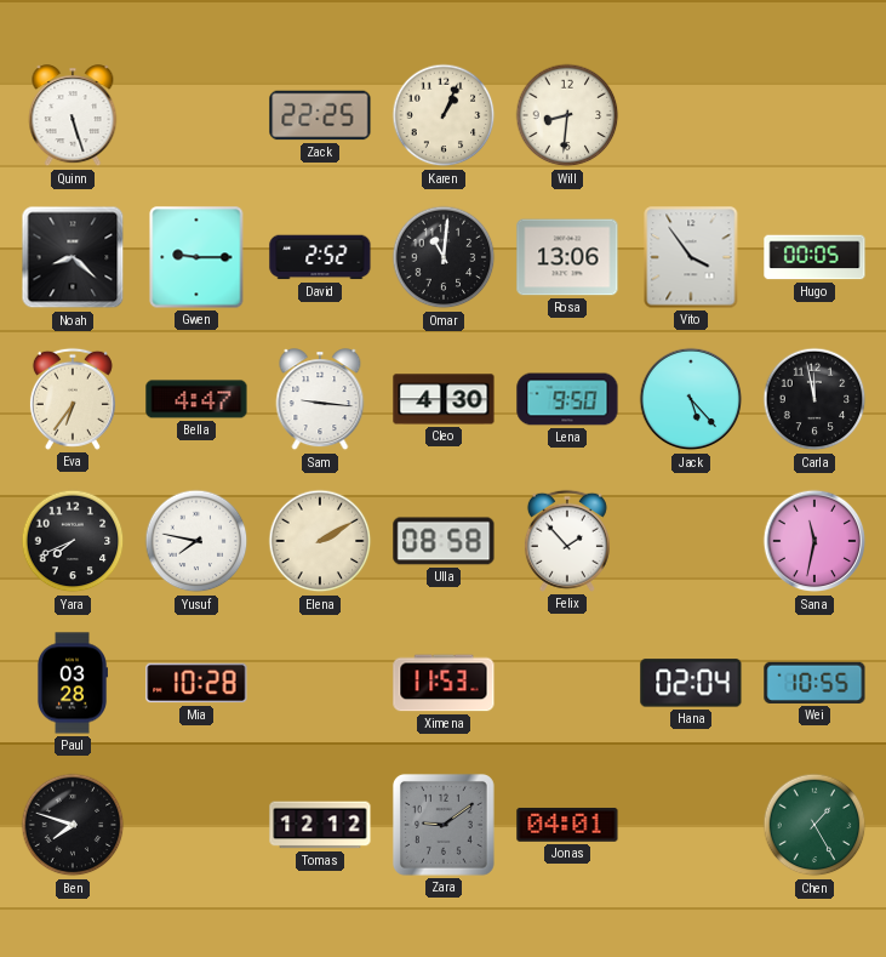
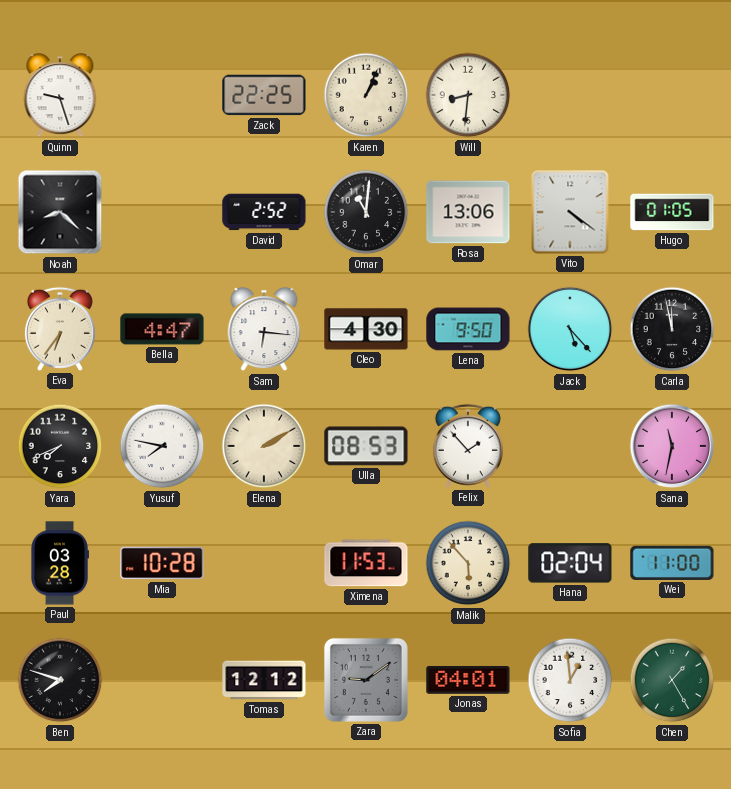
Quinn: 5:27 -> 9:27 (60, 96)
Gwen: 9:15 -> none (196, 257)
Vito: 3:54 -> 4:21 (570, 212)
Hugo: 00:05 -> 01:05 (672, 212)
Sam: 9:16 -> 6:16 (264, 330)
Ulla: 08:58 -> 08:53 (366, 446)
Malik: none -> 5:53 (468, 563)
Wei: 10:55 -> 11:00 (672, 563)
Sofia: none -> 12:59 (570, 680)
